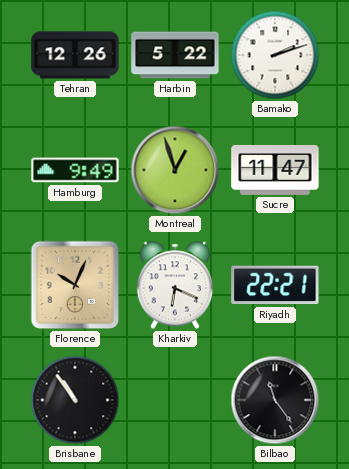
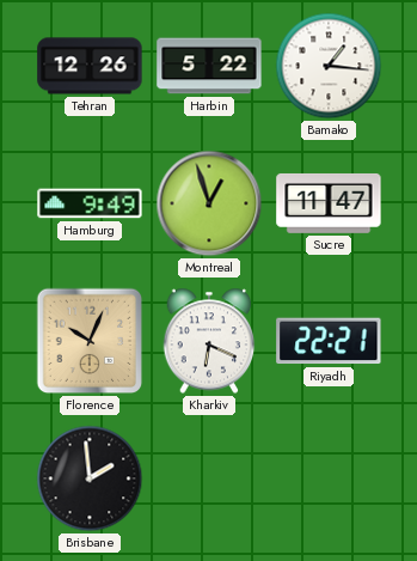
Bamako: 2:12 -> 1:16 (329, 66)
Brisbane: 10:54 -> 1:59 (90, 478)
Bilbao: 11:24 -> none (275, 400)
